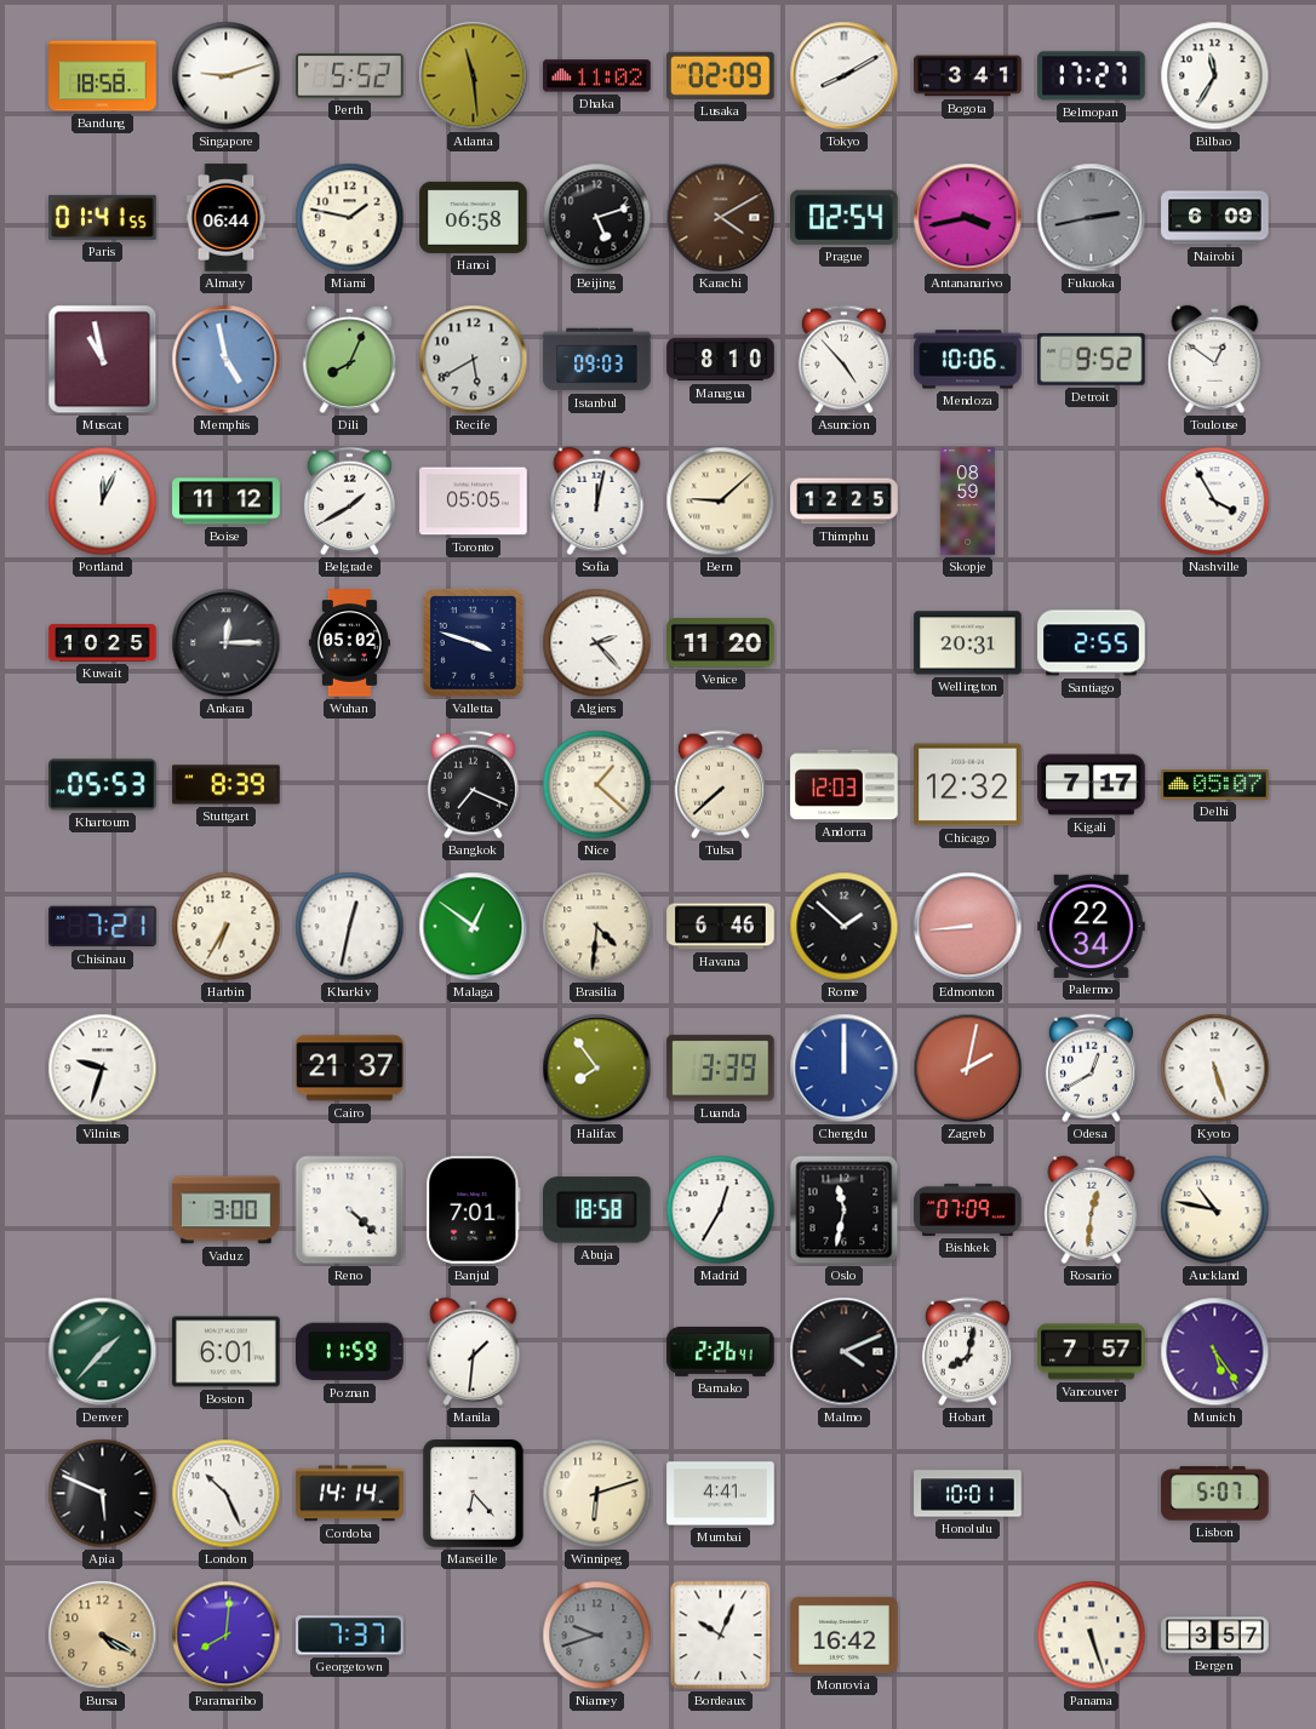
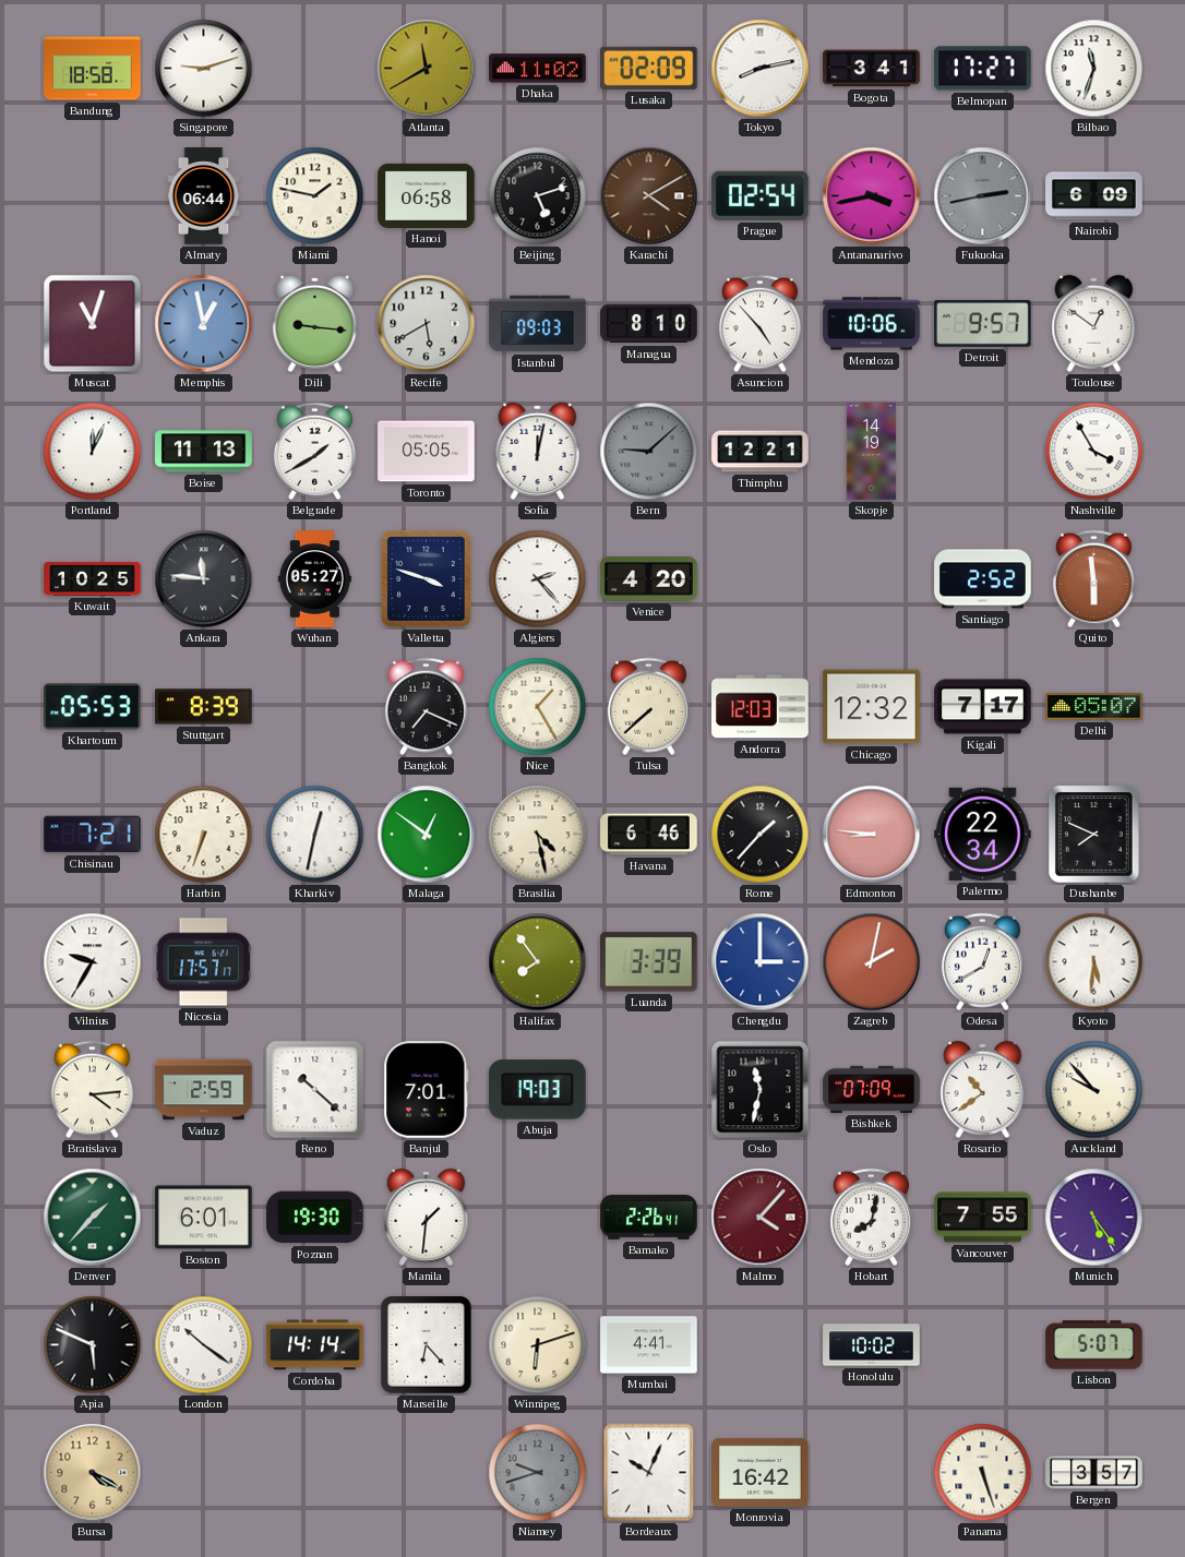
Perth: 5:52 -> none (350, 76)
Atlanta: 11:29 -> 11:40 (427, 69)
Tokyo: 8:10 -> 8:13 (761, 69)
Bilbao: 11:35 -> 11:33 (1094, 69)
Paris: 01:41 -> none (103, 217)
Muscat: 10:58 -> 11:03 (93, 324)
Memphis: 4:58 -> 12:58 (204, 324)
Dili: 8:04 -> 9:16 (315, 323)
Detroit: 9:52 -> 9:57 (983, 323)
Boise: 11:12 -> 11:13 (204, 452)
Bern dial: cream -> grey (649, 452)
Thimphu: 12:25 -> 12:21 (761, 452)
Skopje: 08:59 -> 14:19 (871, 452)
Ankara: 12:15 -> 11:46 (204, 579)
Wuhan: 05:02 -> 05:27 (314, 579)
Venice: 11:20 -> 4:20 (649, 579)
Wellington: 20:31 -> none (968, 643)
Santiago: 2:55 -> 2:52 (983, 579)
Quito: none -> 5:59 (1093, 579)
Nice: 1:22 -> 1:25 (538, 707)
Harbin: 6:35 -> 6:33 (204, 835)
Brasilia: 4:31 -> 4:28 (538, 835)
Rome: 1:52 -> 1:37 (761, 835)
Edmonton: 8:44 -> 8:46 (872, 835)
Dushanbe: none -> 7:49 (1094, 835)
Vilnius: 9:33 -> 9:35 (93, 962)
Nicosia: none -> 17:57 (203, 962)
Cairo: 21:37 -> none (350, 1069)
Chengdu: 12:00 -> 3:00 (761, 962)
Kyoto: 5:27 -> 5:31 (1094, 962)
Bratislava: none -> 4:14 (92, 1090)
Vaduz: 3:00 -> 2:59 (204, 1090)
Reno: 4:22 -> 10:22 (315, 1090)
Abuja: 18:58 -> 19:03 (538, 1090)
Madrid: 12:35 -> none (721, 1210)
Rosario: 12:31 -> 10:39 (983, 1089)
Auckland: 10:47 -> 9:53 (1094, 1090)
Poznan: 11:59 -> 19:30 (315, 1218)
Malmo: 4:11 -> 4:07 (761, 1218)
Malmo dial: black -> burgundy (761, 1218)
Vancouver: 7:57 -> 7:55 (983, 1218)
London: 10:26 -> 10:21 (204, 1345)
Honolulu: 10:01 -> 10:02 (872, 1345)
Paramaribo: 8:01 -> none (227, 1636)
Georgetown: 7:37 -> none (350, 1636)
